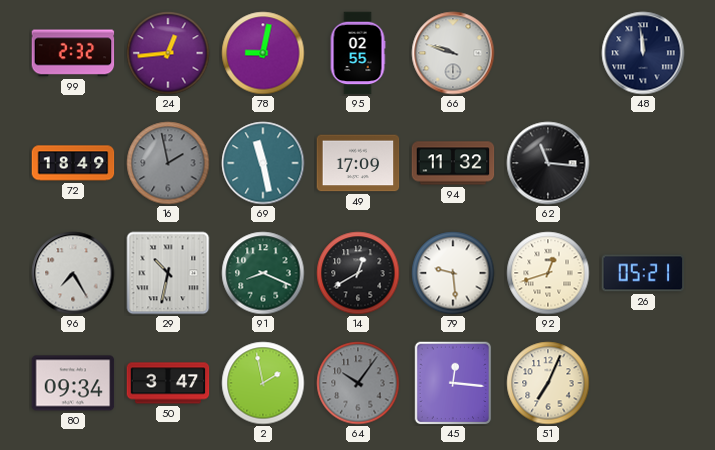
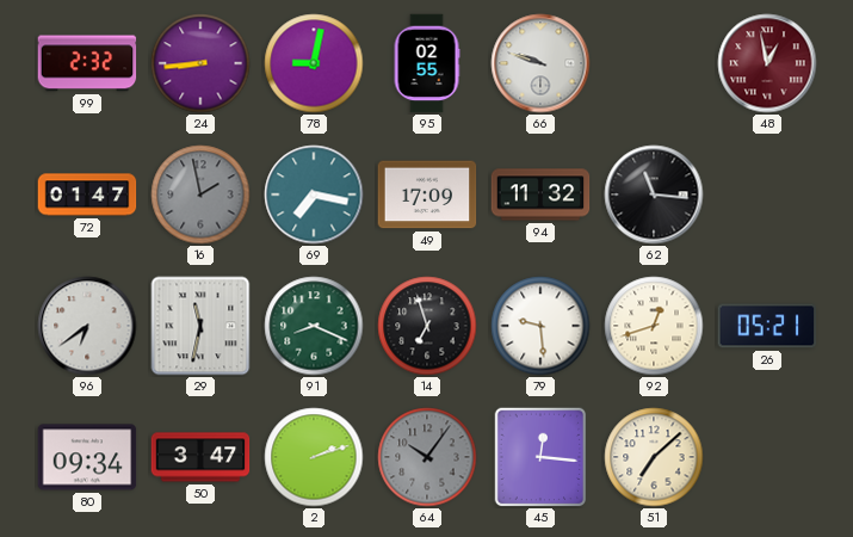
24: 12:44 -> 8:44 (200, 63)
48: 11:59 -> 12:58 (767, 63)
48 dial: navy -> burgundy (767, 63)
72: 18:49 -> 01:47 (87, 195)
69: 11:28 -> 7:17 (314, 195)
96: 7:25 -> 6:39 (87, 326)
29: 10:32 -> 11:32 (200, 326)
14: 12:40 -> 6:57 (427, 326)
2: 1:58 -> 2:12 (314, 457)
51: 7:04 -> 7:08 (654, 457)
